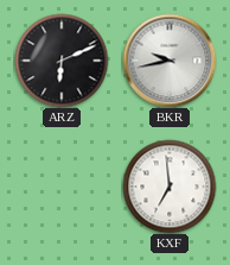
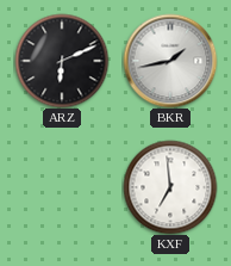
BKR: 9:43 -> 1:43 (170, 61)
